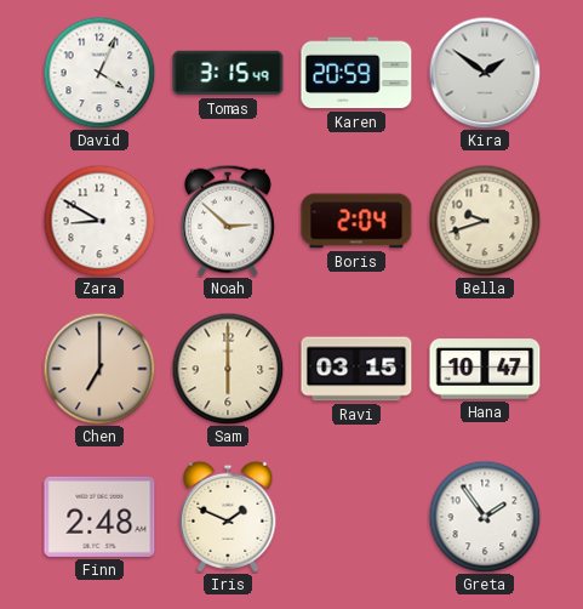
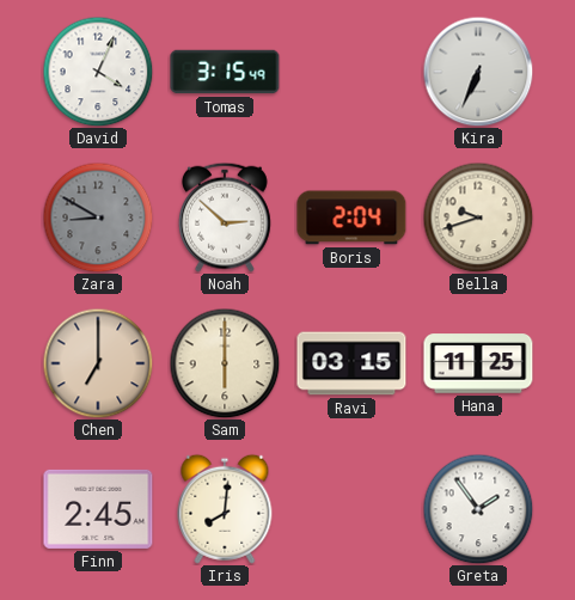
Karen: 20:59 -> none (356, 73)
Kira: 1:51 -> 6:34 (478, 72)
Zara dial: white -> grey (98, 218)
Hana: 10:47 -> 11:25 (478, 363)
Finn: 2:48 -> 2:45 (98, 509)
Iris: 1:49 -> 8:01 (225, 509)
